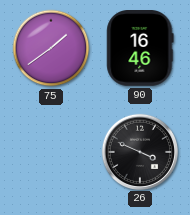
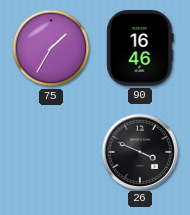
75: 1:39 -> 1:35 (51, 48)
